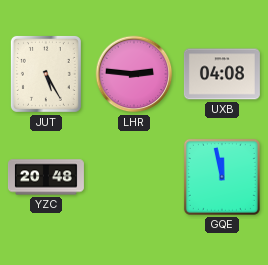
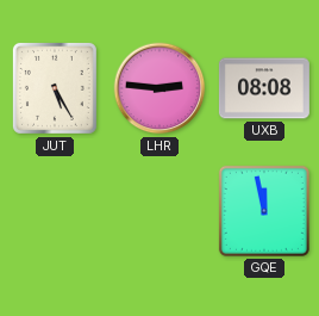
UXB: 04:08 -> 08:08 (264, 88)
YZC: 20:48 -> none (46, 177)
